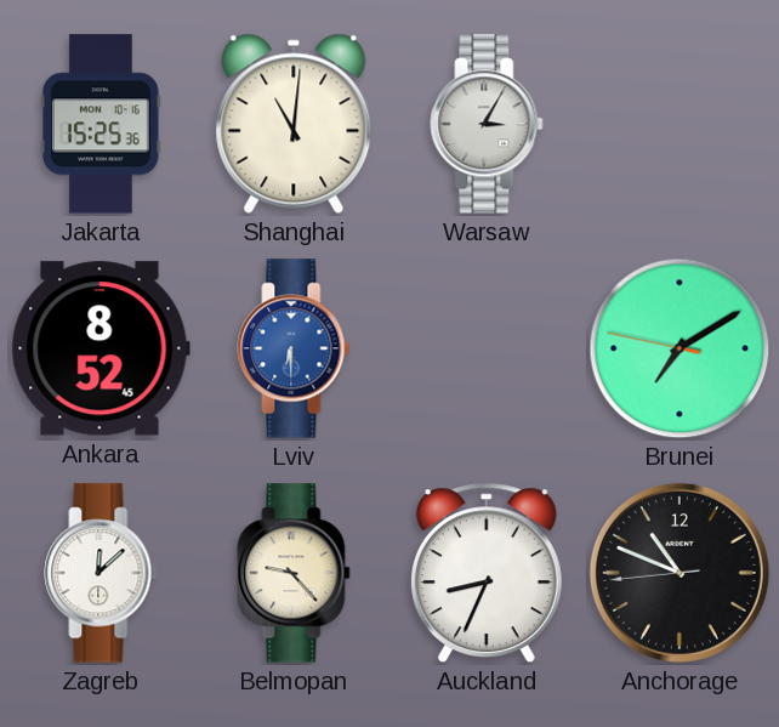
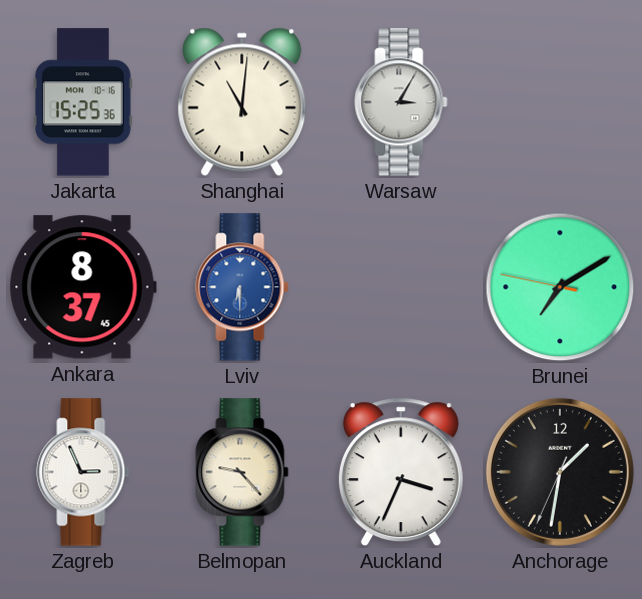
Ankara: 8:52 -> 8:37 (83, 287)
Zagreb: 12:08 -> 2:56 (83, 472)
Auckland: 8:34 -> 3:34 (401, 472)
Anchorage: 10:48 -> 1:31 (560, 472)
